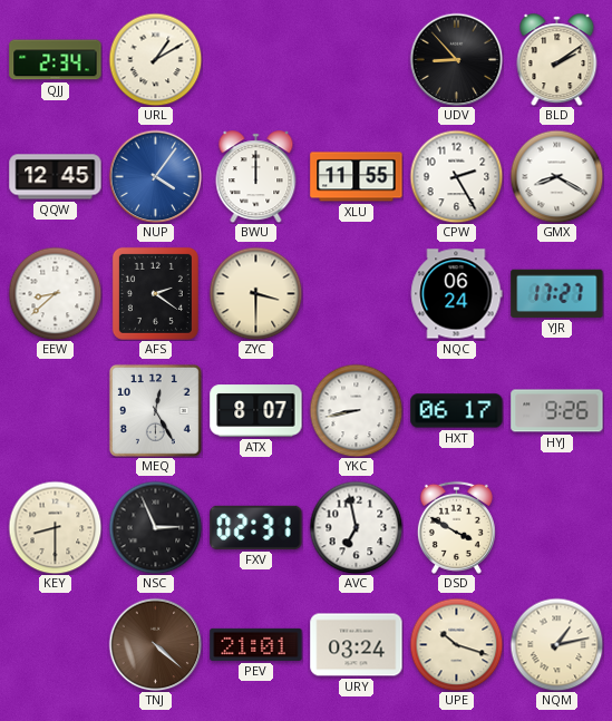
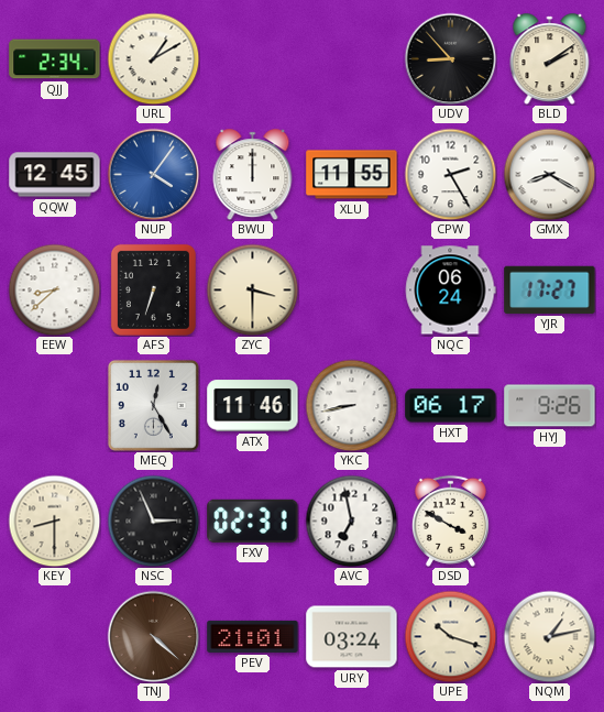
AFS: 2:21 -> 6:33 (153, 289)
ATX: 8:07 -> 11:46 (253, 406)
